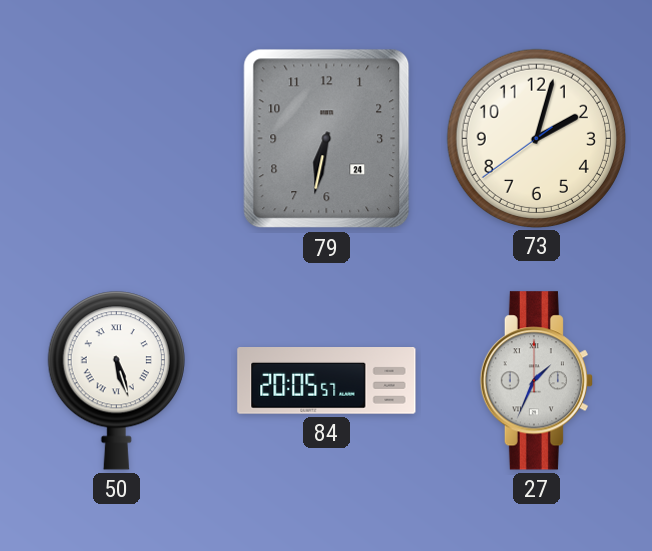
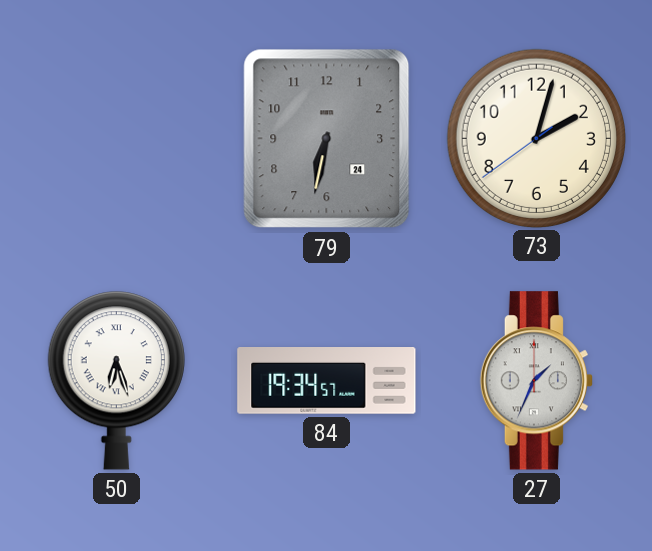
50: 5:27 -> 6:27 (116, 381)
84: 20:05 -> 19:34 (327, 381)
